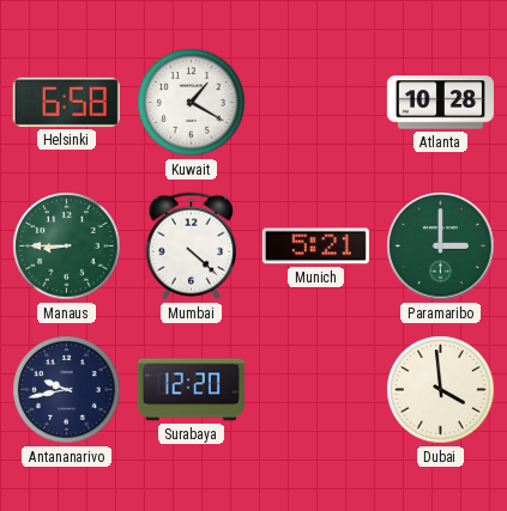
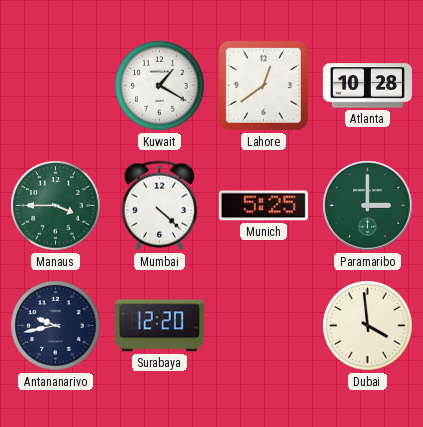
Helsinki: 6:58 -> none (66, 102)
Lahore: none -> 12:39 (263, 85)
Manaus: 8:45 -> 3:45 (56, 206)
Munich: 5:21 -> 5:25 (263, 206)
